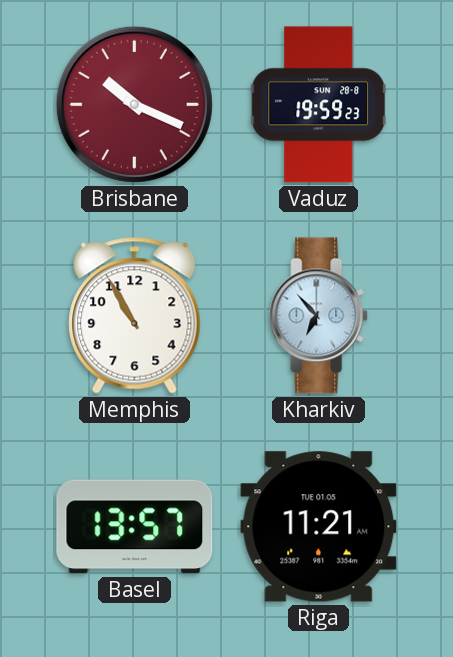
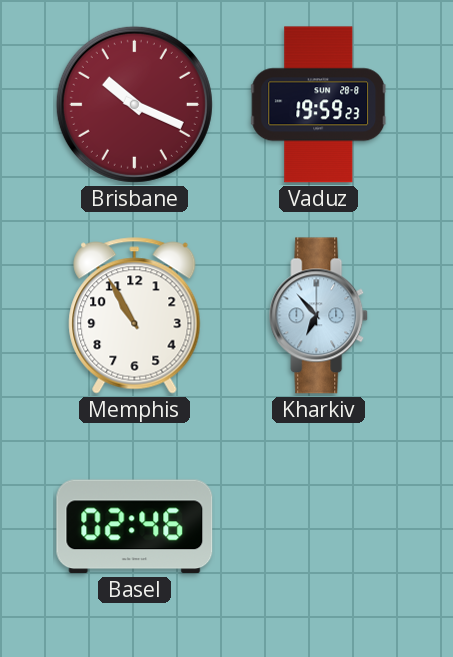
Basel: 13:57 -> 02:46 (135, 527)
Riga: 11:21 -> none (319, 527)
